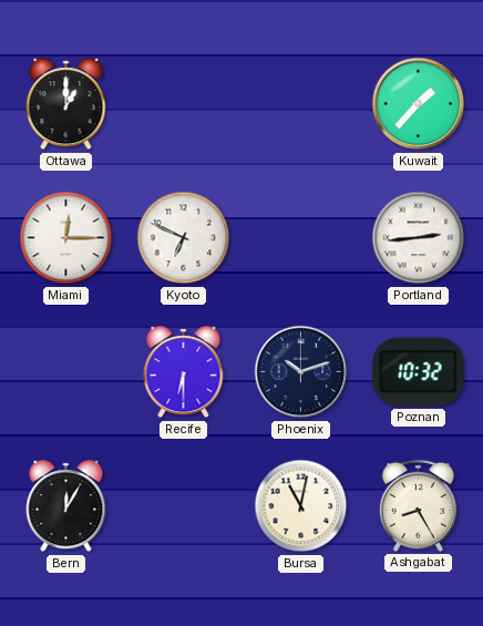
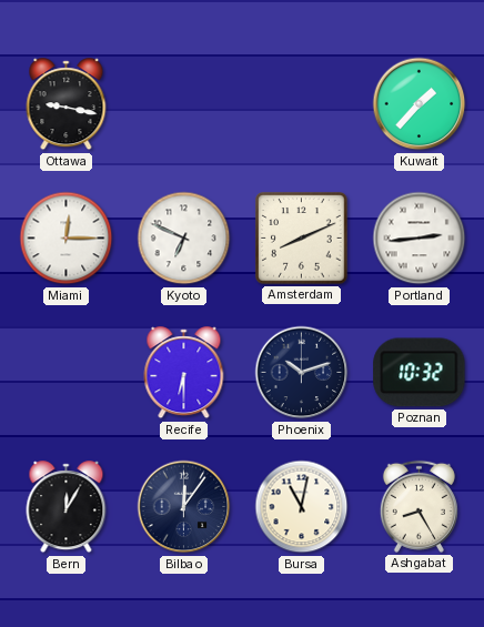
Ottawa: 1:00 -> 9:17 (67, 104)
Amsterdam: none -> 8:11 (302, 239)
Bilbao: none -> 12:06 (184, 507)
